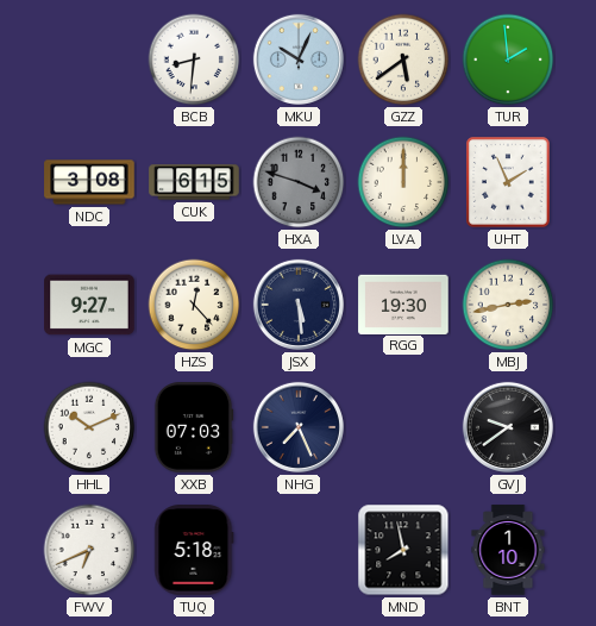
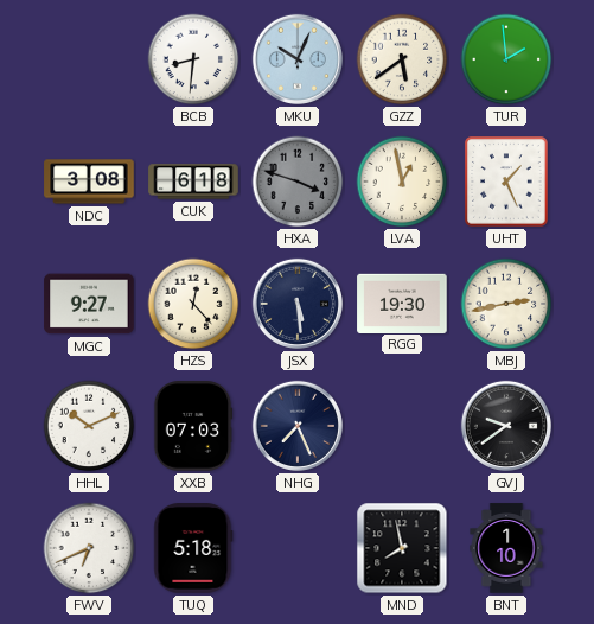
CUK: 6:15 -> 6:18 (193, 182)
LVA: 12:00 -> 12:58 (402, 182)
UHT: 1:56 -> 1:26 (506, 182)
